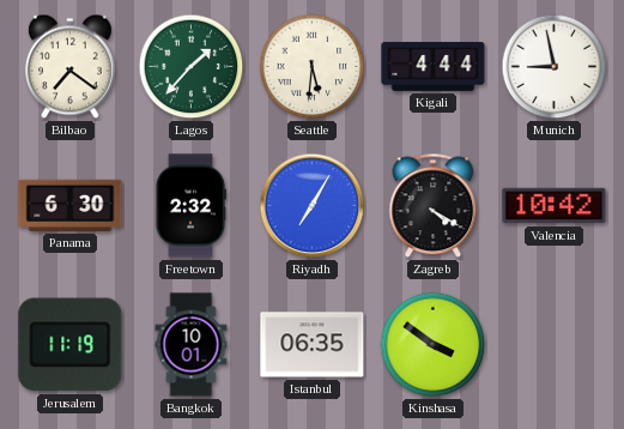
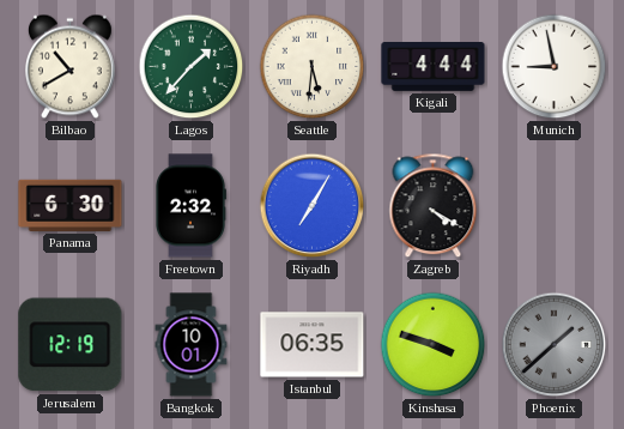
Bilbao: 7:21 -> 10:40 (69, 67)
Valencia: 10:42 -> none (555, 206)
Jerusalem: 11:19 -> 12:19 (71, 345)
Kinshasa: 3:51 -> 3:48 (434, 345)
Phoenix: none -> 1:38 (555, 345)
